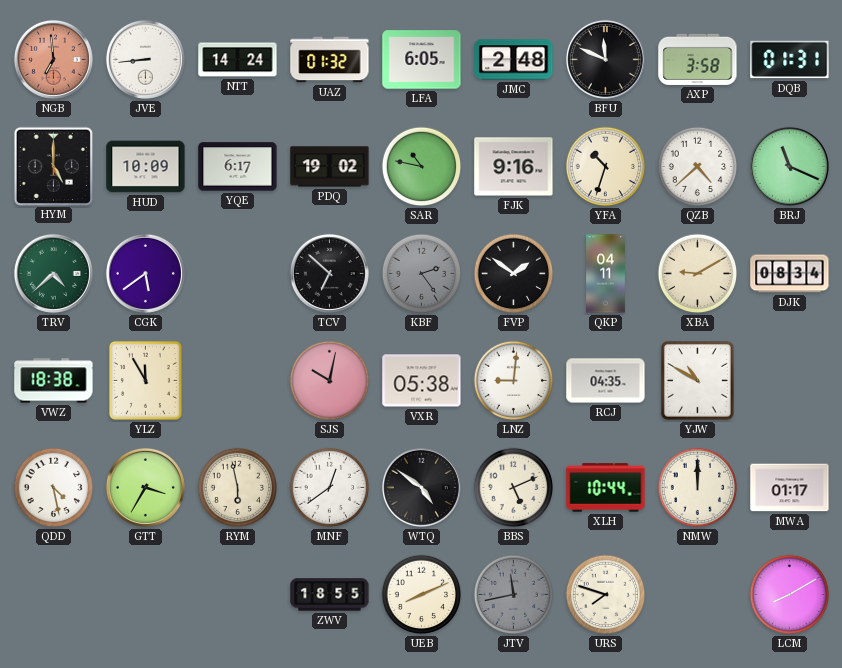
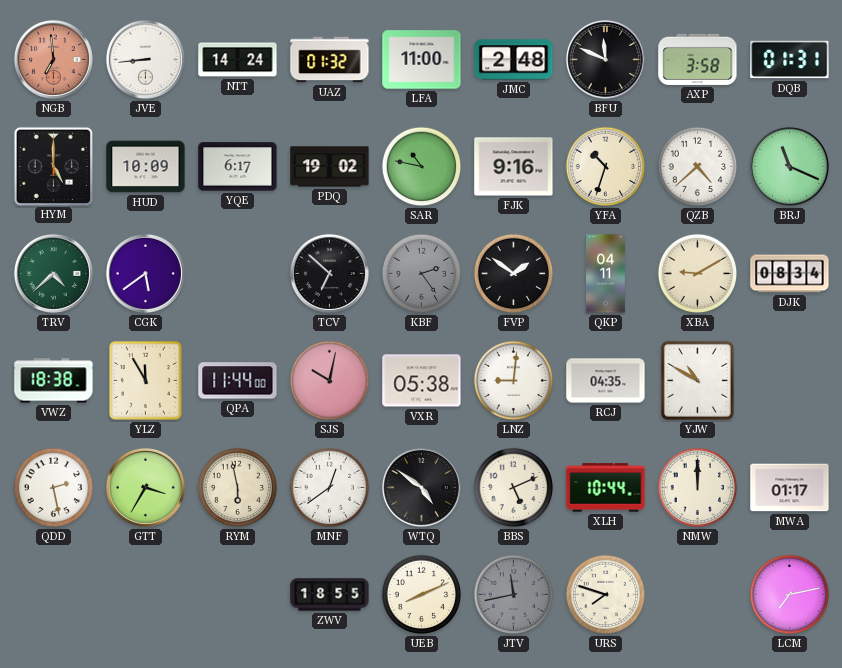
LFA: 6:05 -> 11:00 (422, 60)
QPA: none -> 11:44 (238, 381)
QDD: 4:28 -> 2:28 (54, 488)
LCM: 8:10 -> 7:13 (790, 595)
